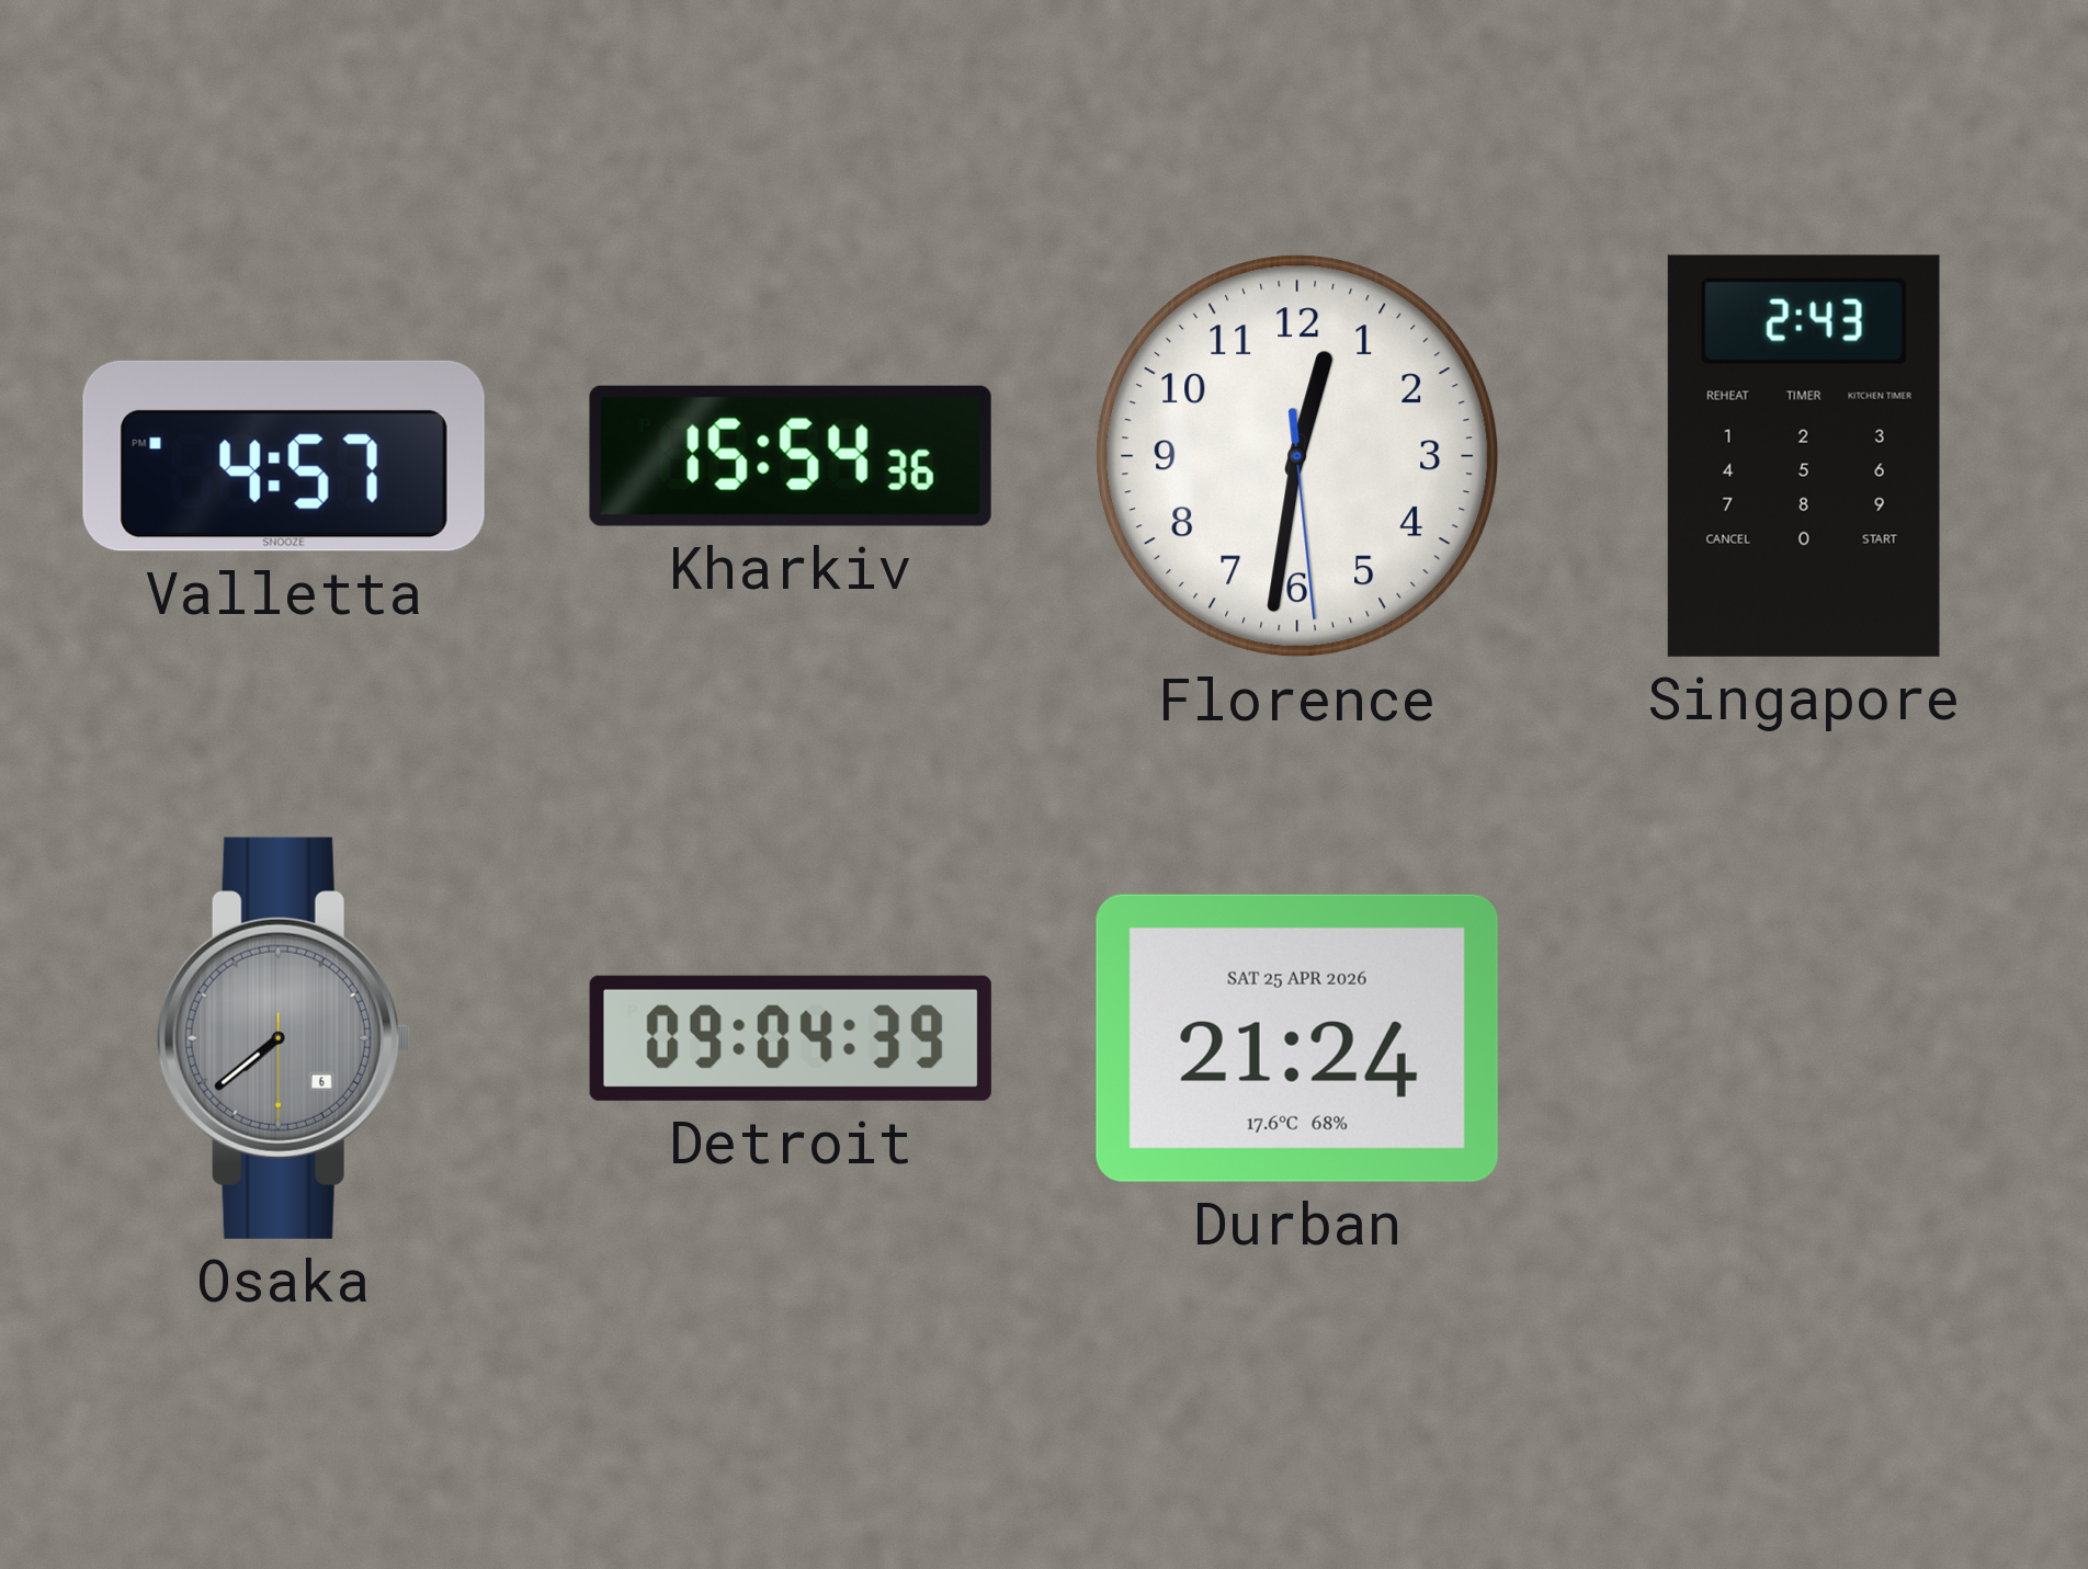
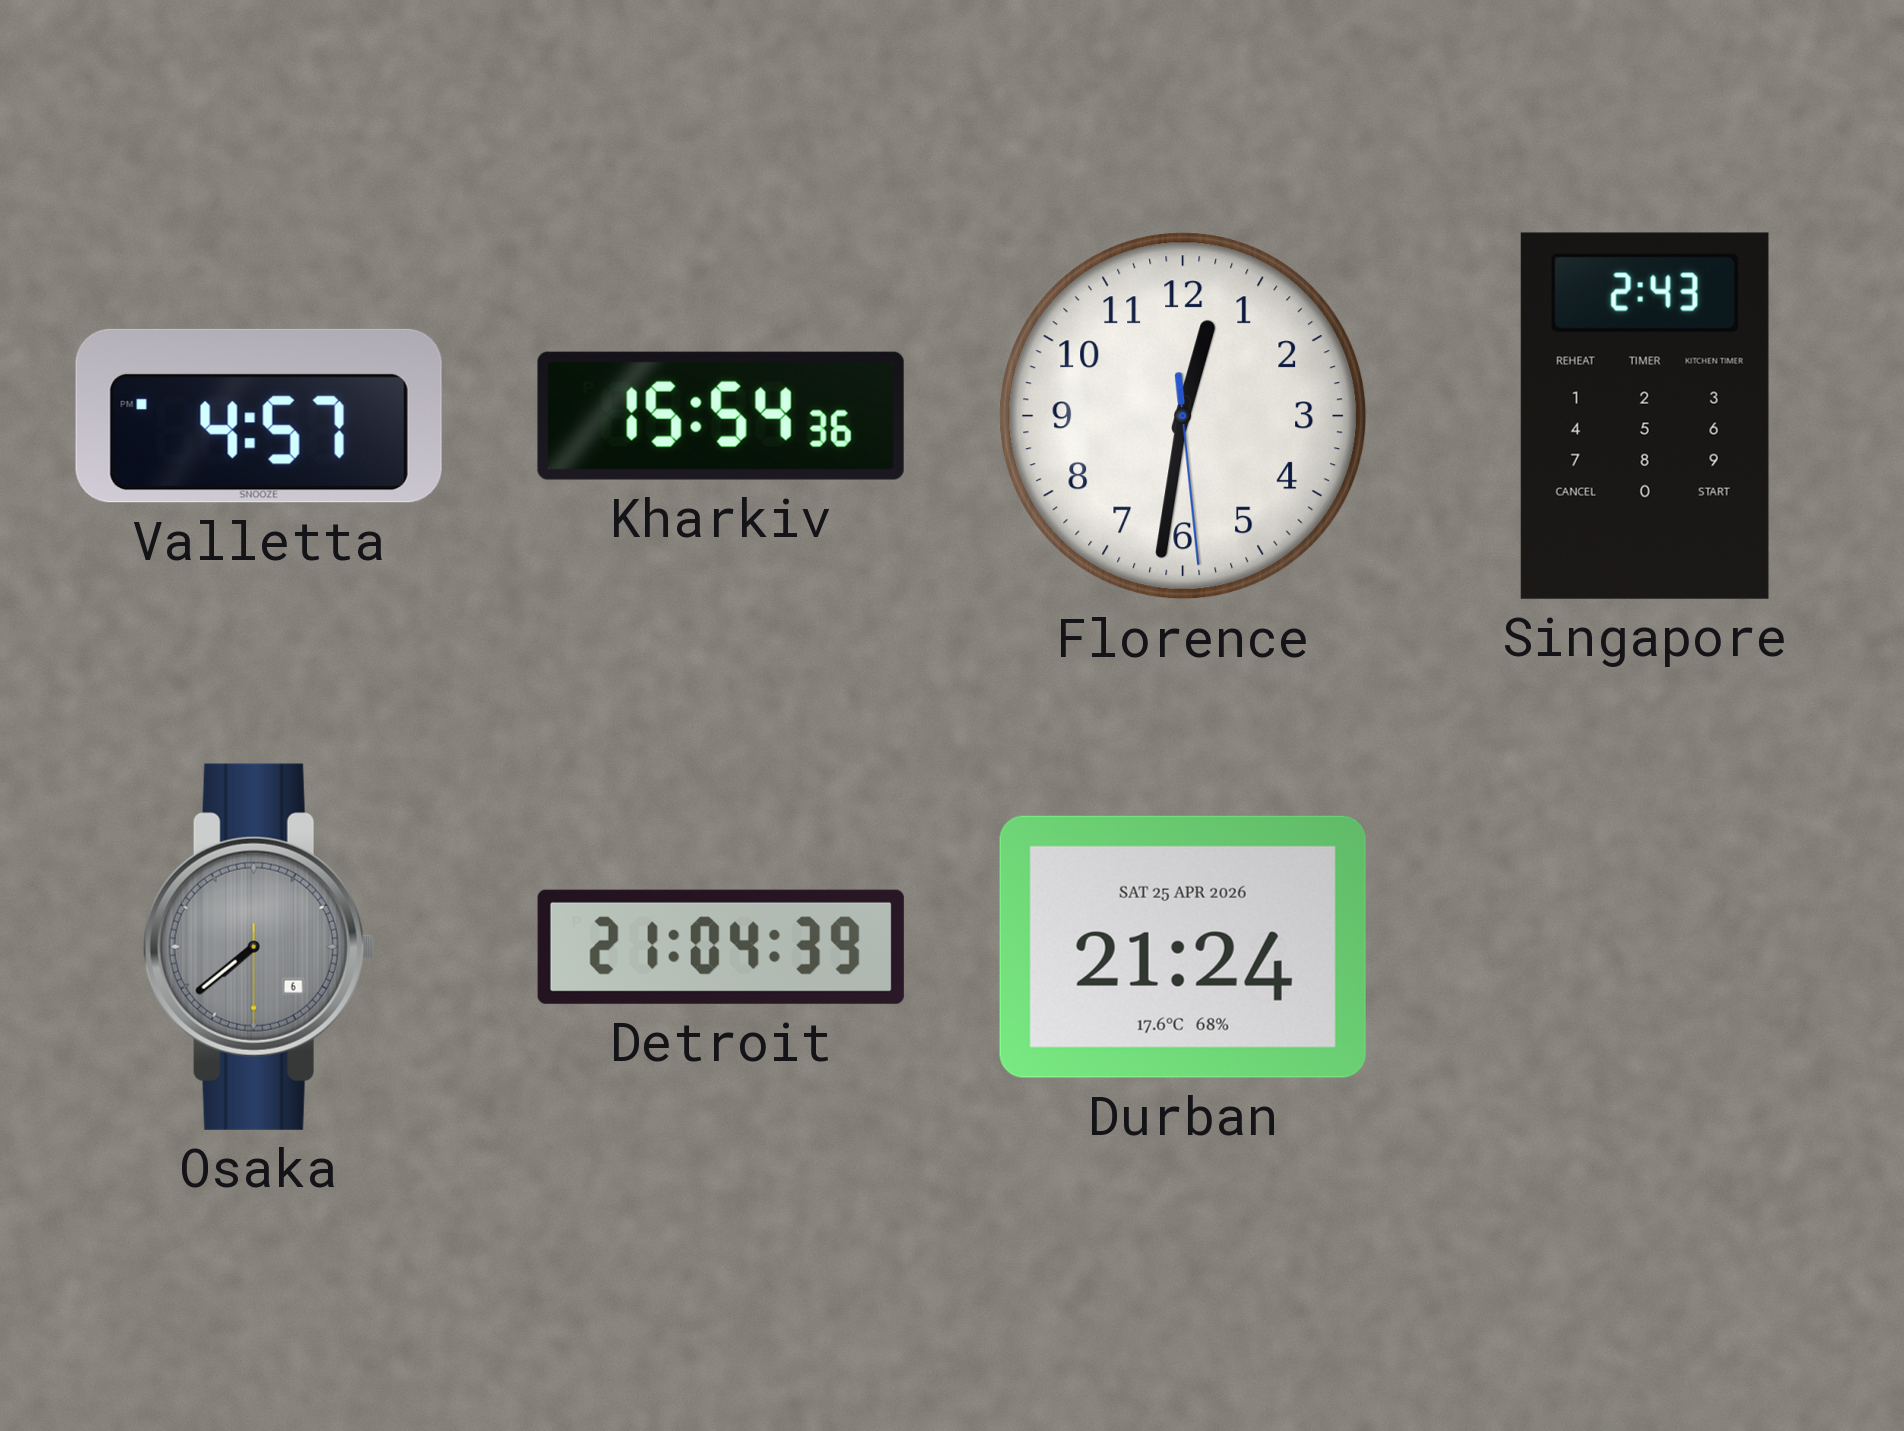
Detroit: 09:04 -> 21:04 (721, 947)
